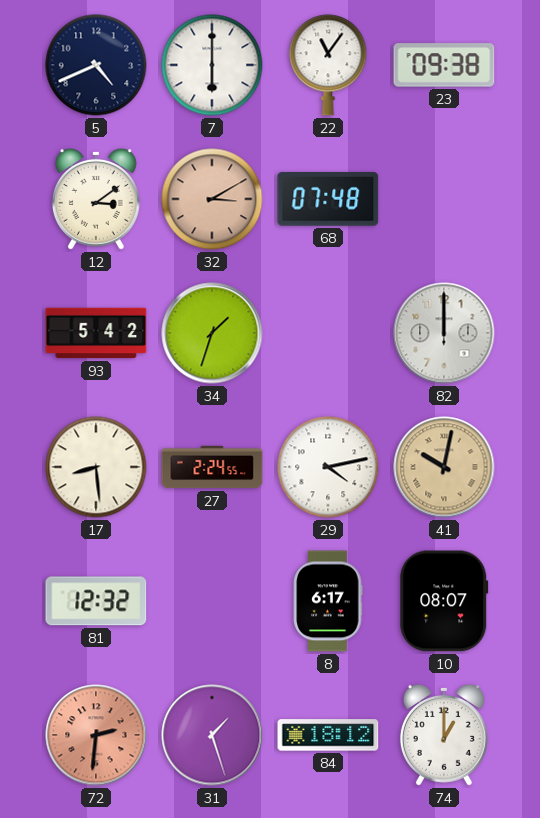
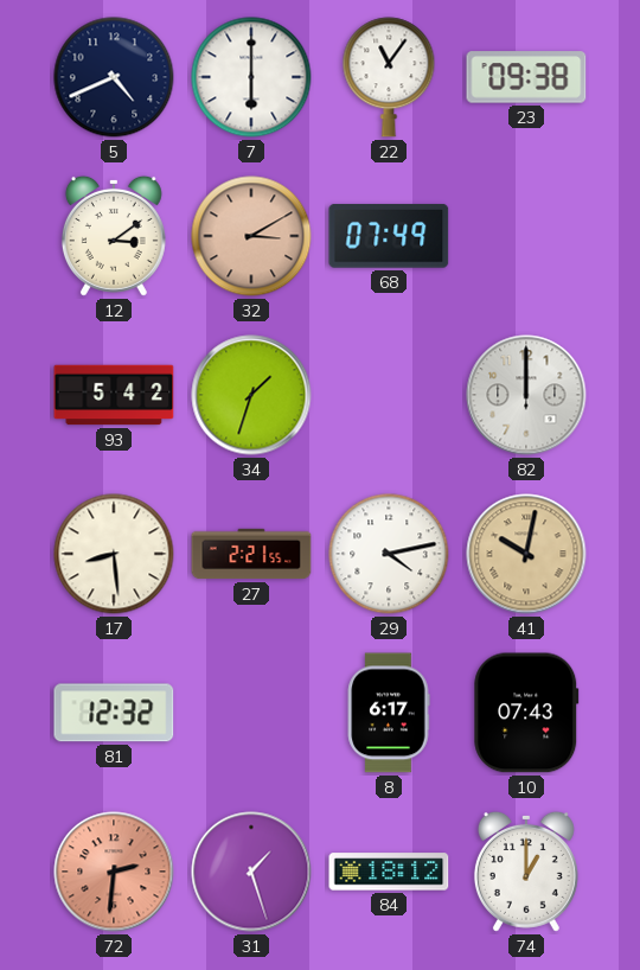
68: 07:48 -> 07:49 (389, 236)
27: 2:24 -> 2:21 (251, 554)
10: 08:07 -> 07:43 (526, 713)
